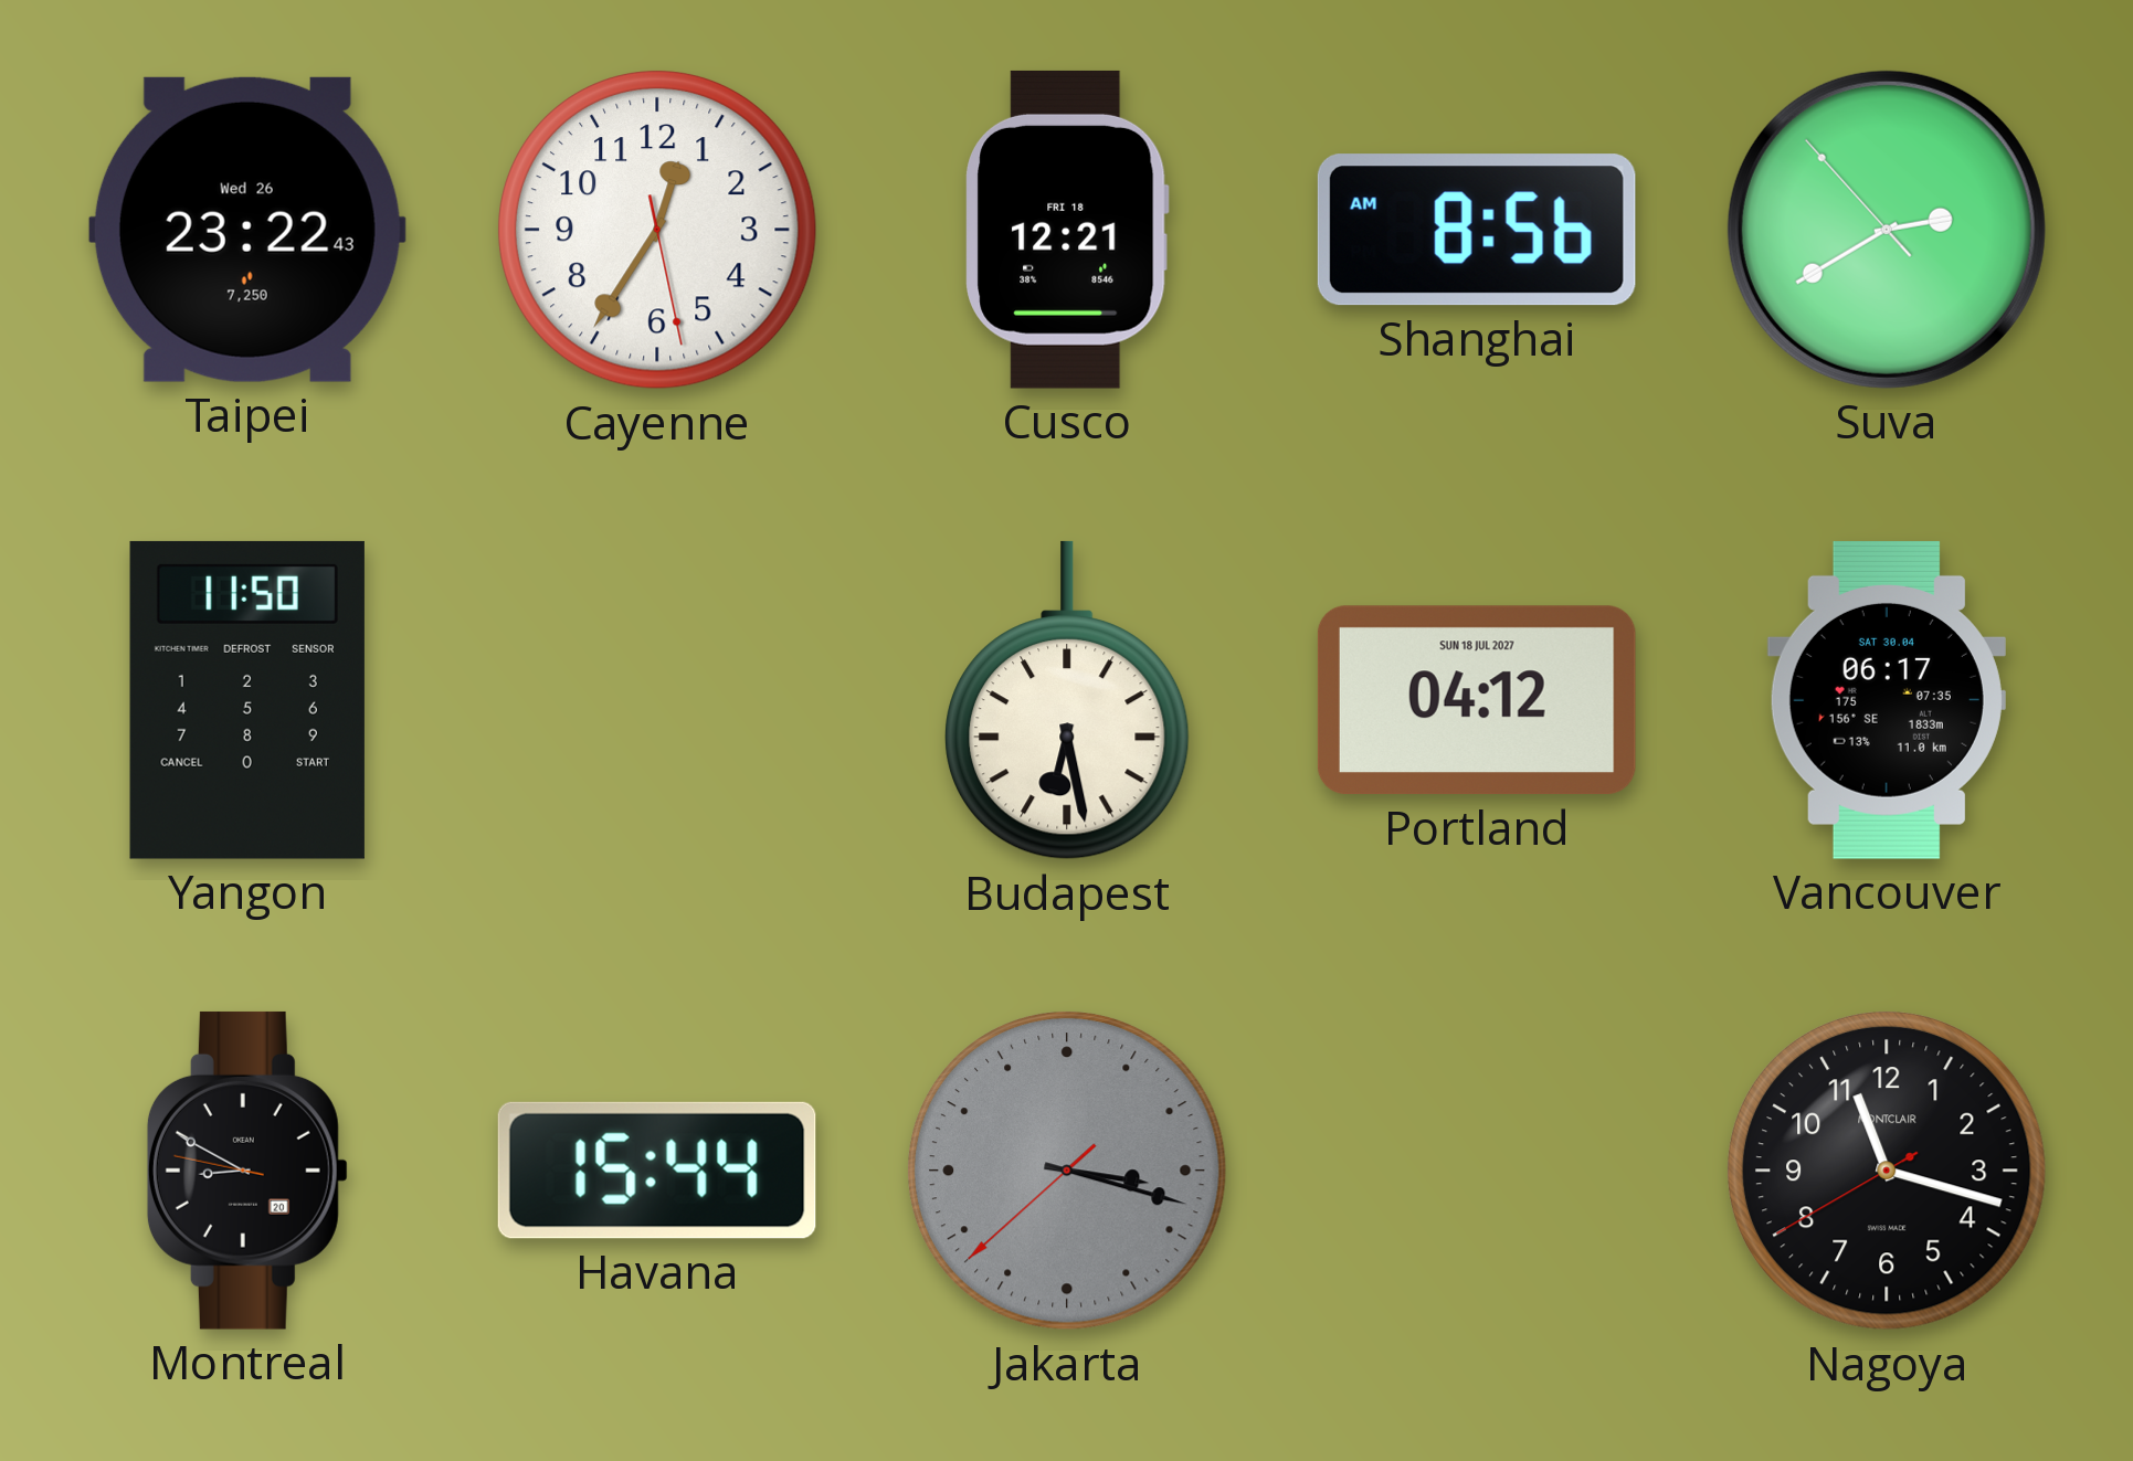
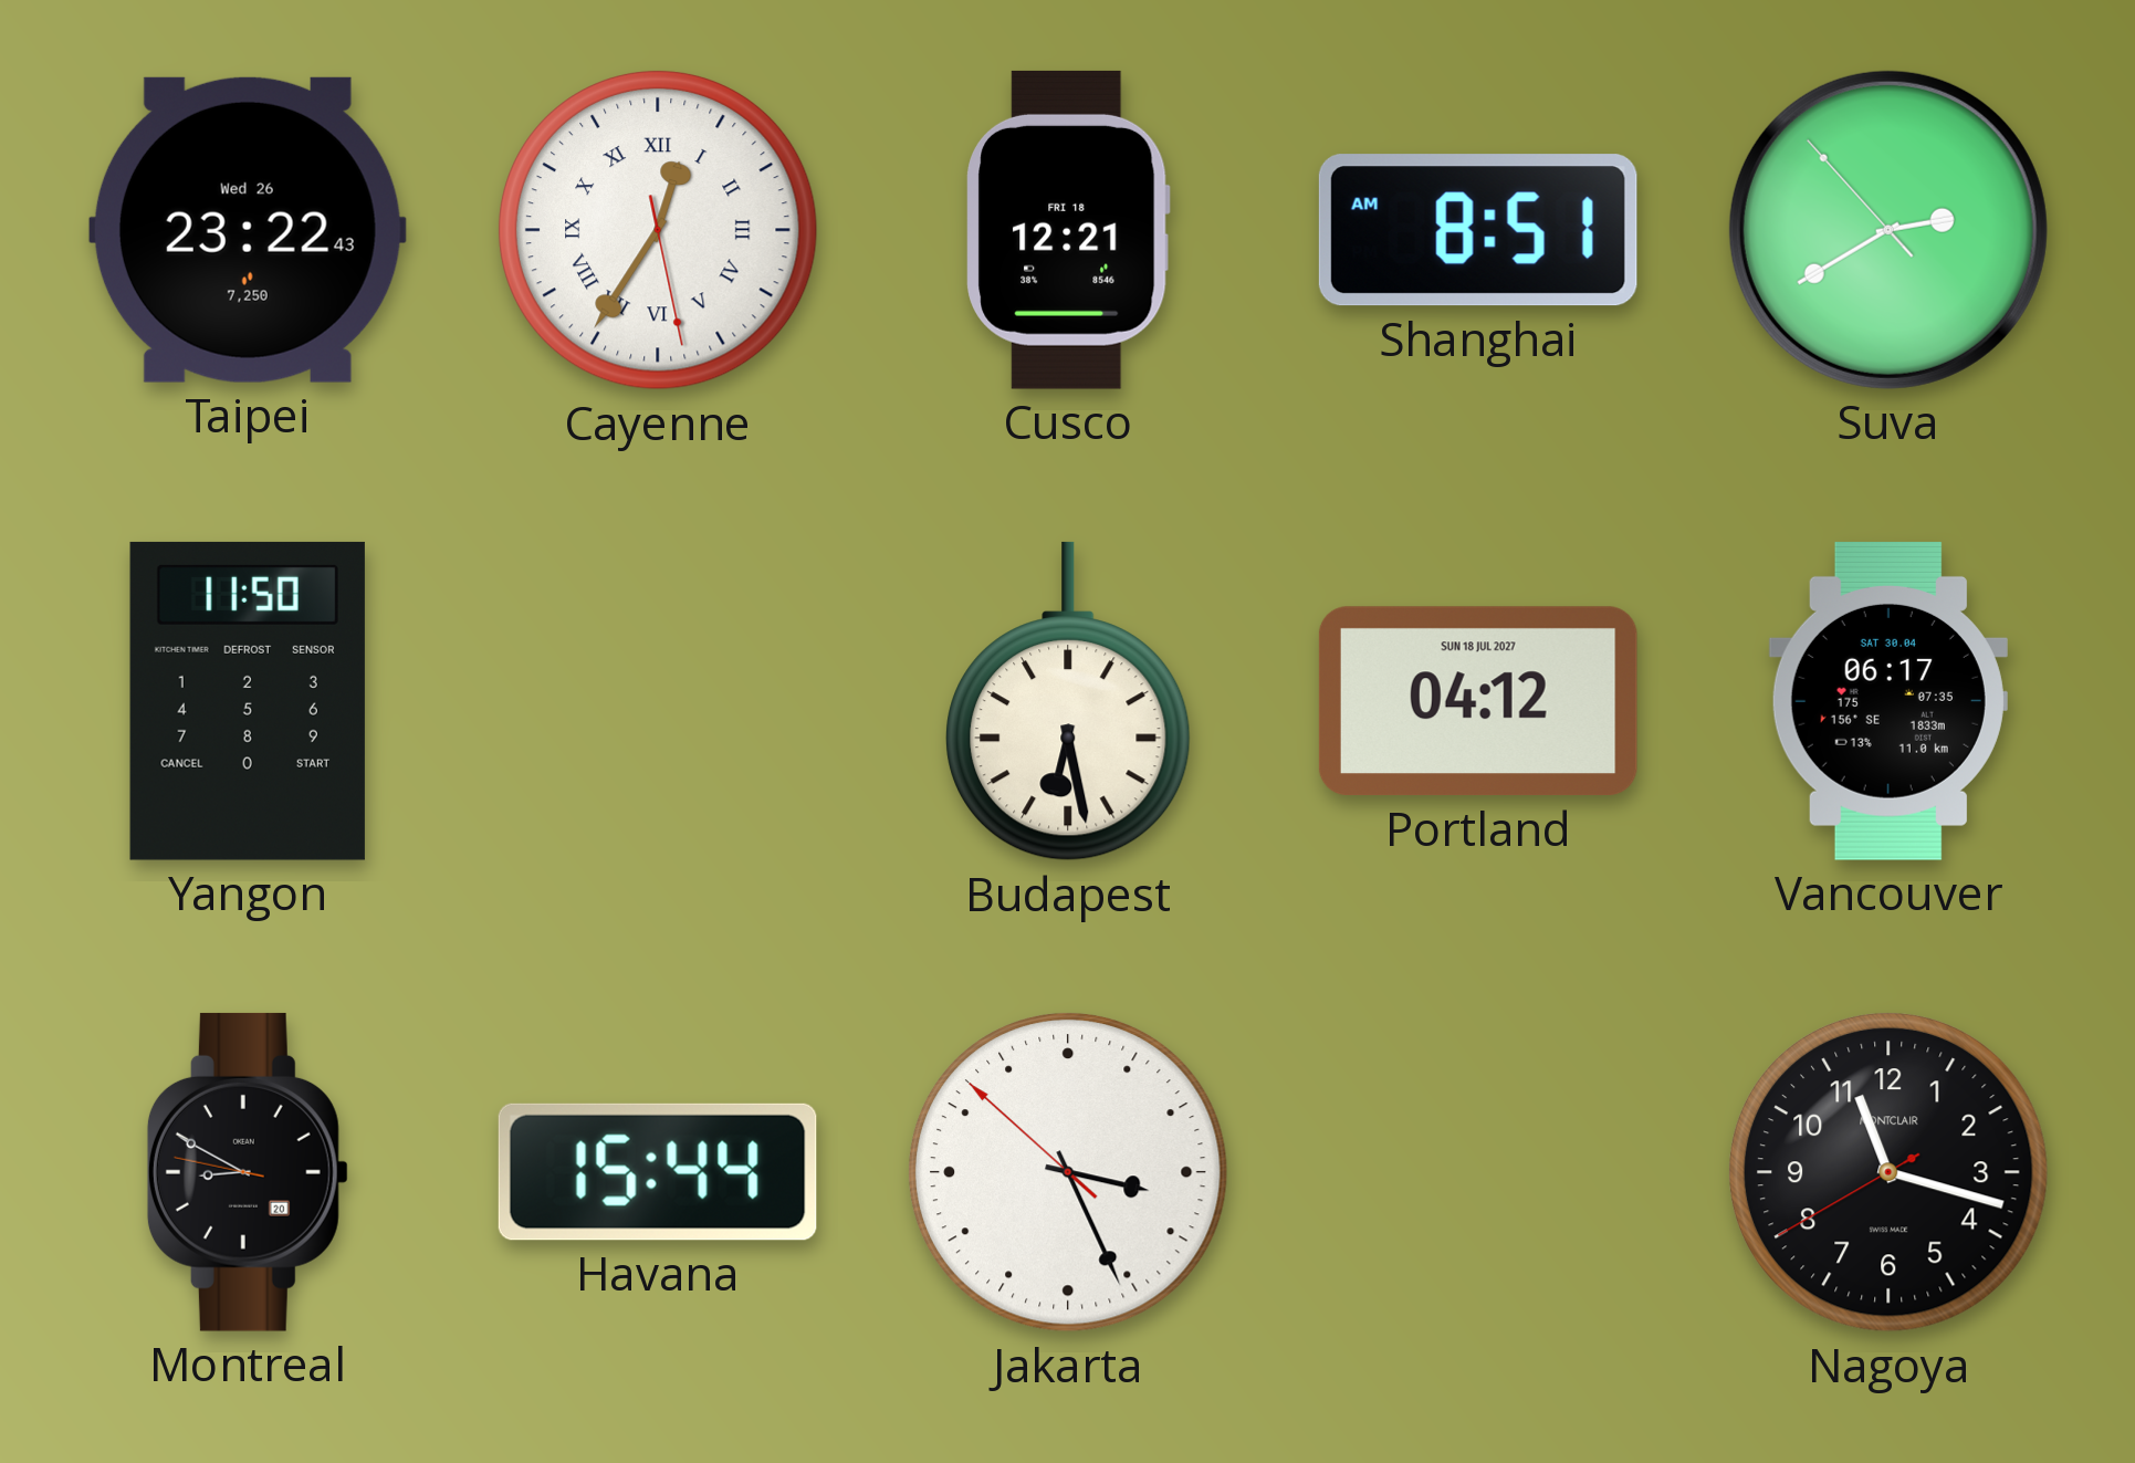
Cayenne numerals: Arabic -> Roman (658, 230)
Shanghai: 8:56 -> 8:51 (1478, 230)
Jakarta: 3:17 -> 3:25 (1068, 1172)
Jakarta dial: grey -> white (1068, 1172)
